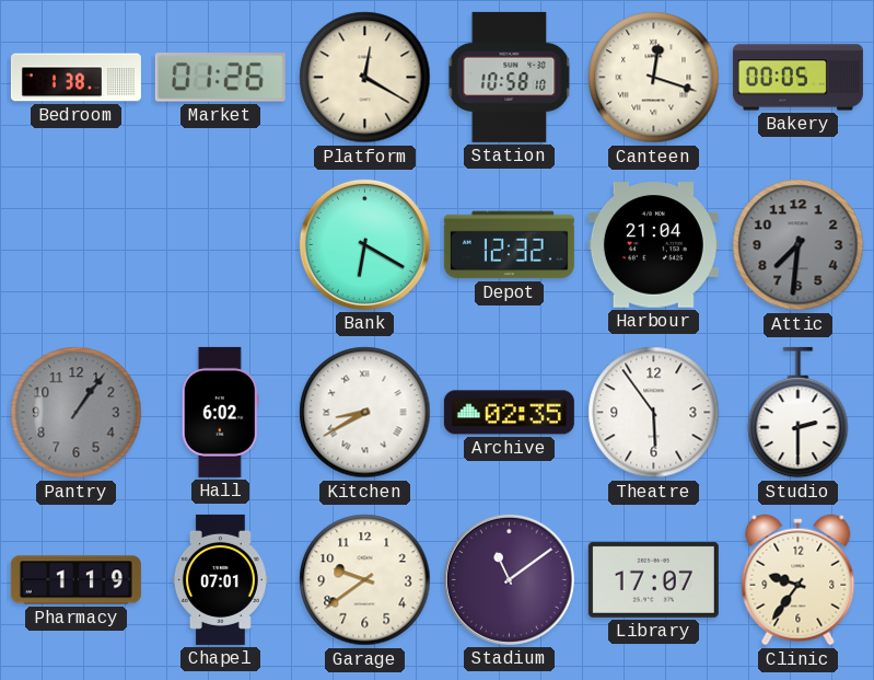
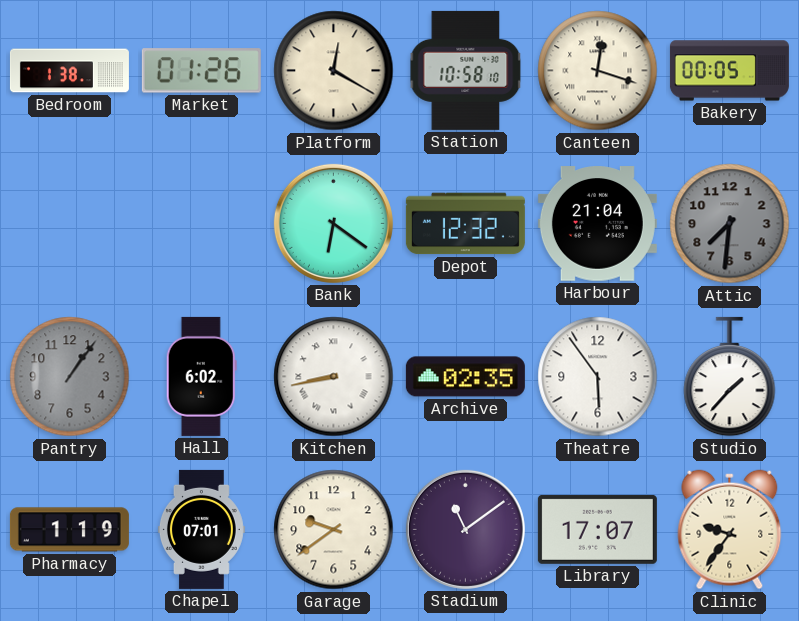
Bank: 6:20 -> 6:21 (333, 223)
Kitchen: 8:40 -> 8:43 (334, 377)
Studio: 2:30 -> 1:37 (730, 377)
